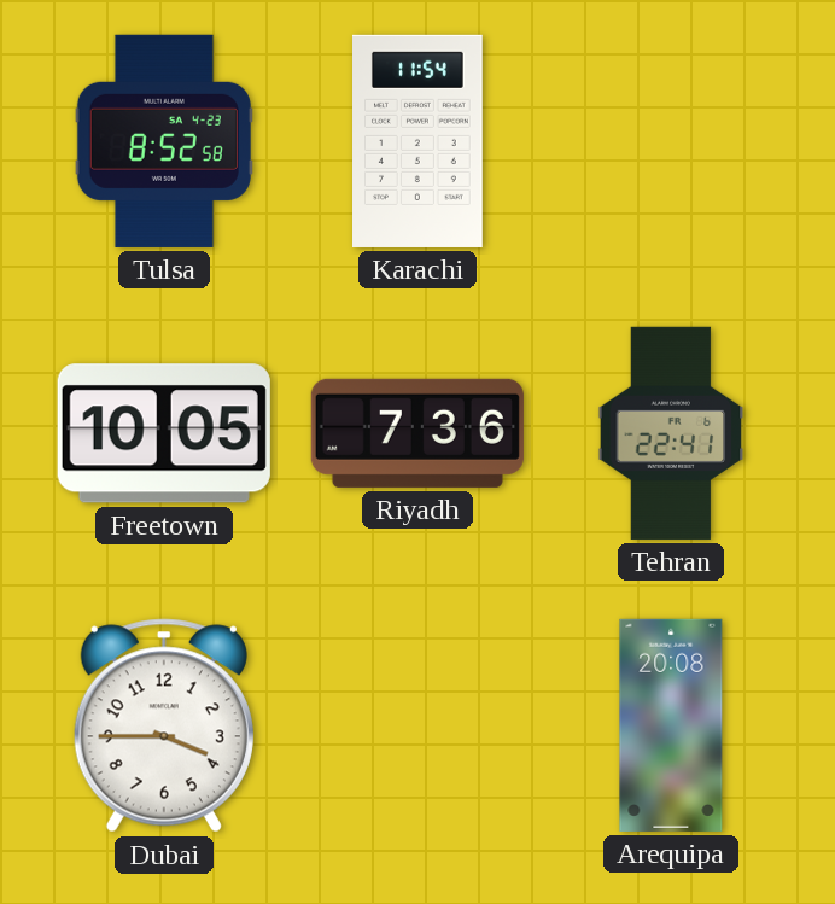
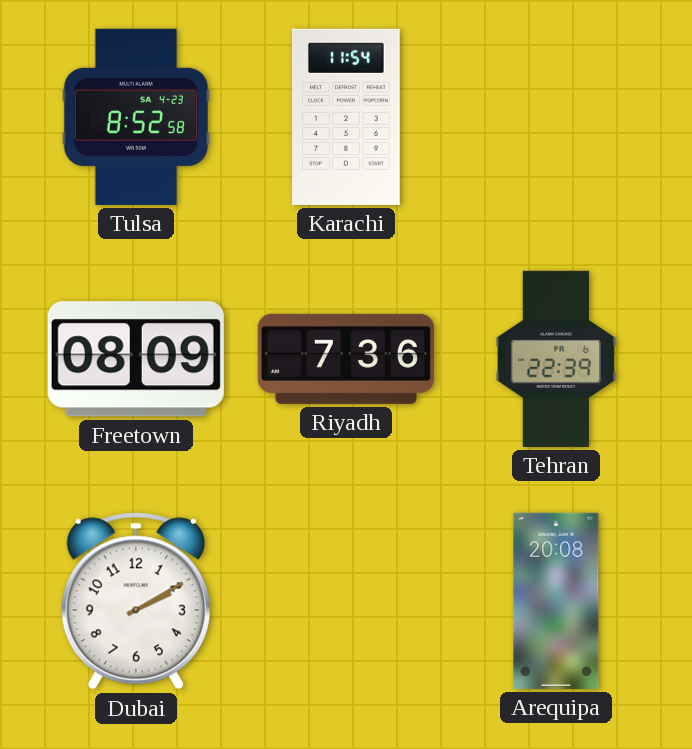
Freetown: 10:05 -> 08:09 (136, 359)
Tehran: 22:41 -> 22:39 (556, 359)
Dubai: 3:45 -> 2:10 (136, 601)
